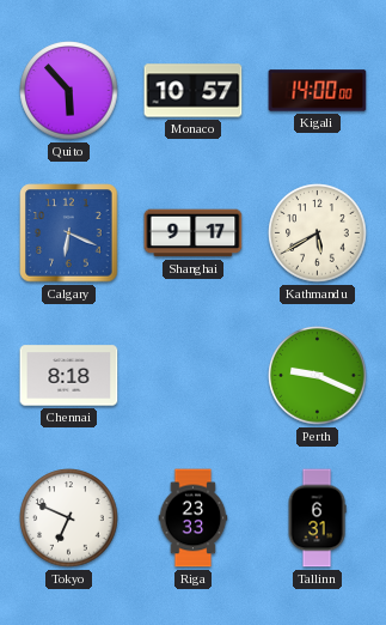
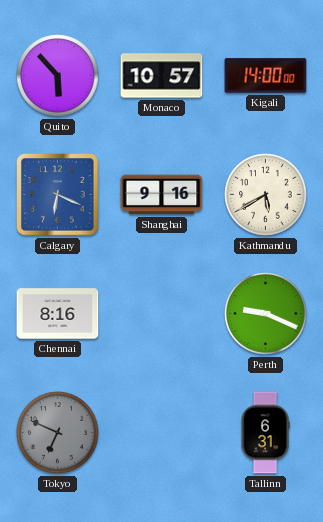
Shanghai: 9:17 -> 9:16 (162, 195)
Chennai: 8:18 -> 8:16 (58, 314)
Tokyo dial: white -> grey (58, 433)
Riga: 23:33 -> none (194, 518)
